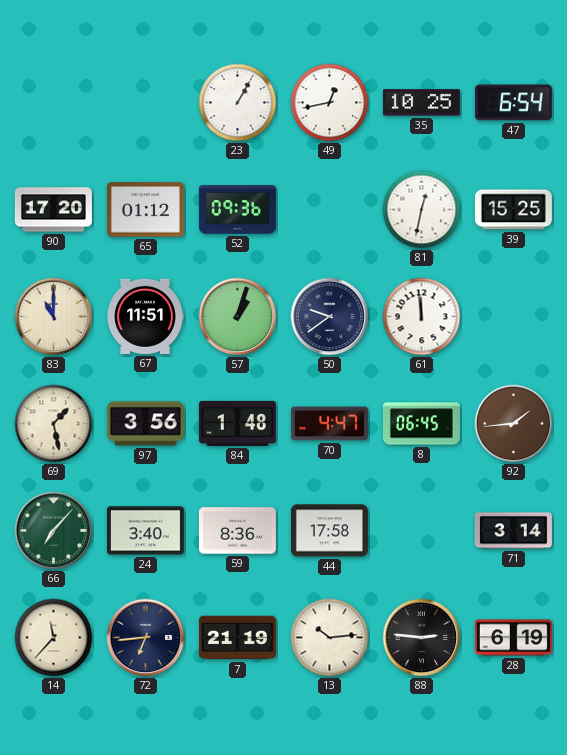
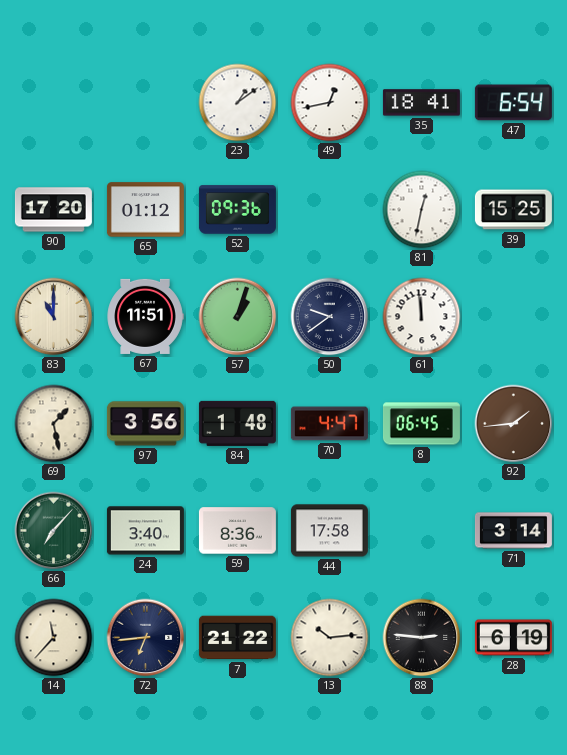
23: 1:05 -> 1:09 (238, 103)
35: 10:25 -> 18:41 (421, 103)
7: 21:19 -> 21:22 (237, 638)
